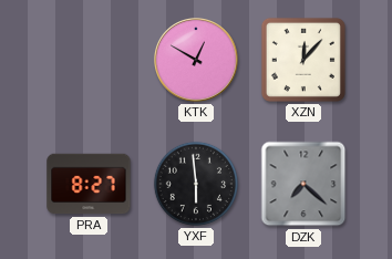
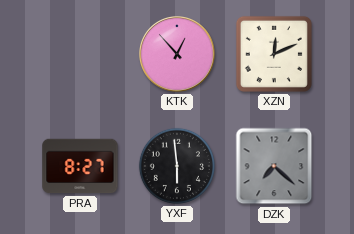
KTK: 12:50 -> 12:53 (177, 54)
XZN: 12:07 -> 12:11 (274, 54)
